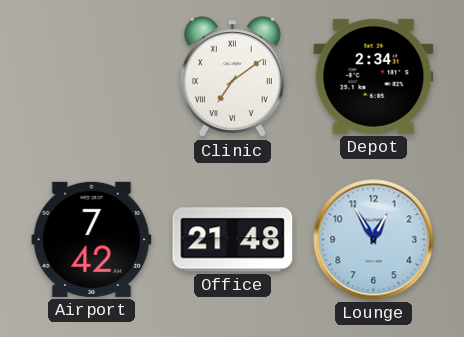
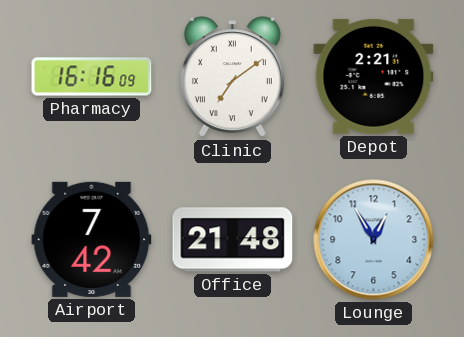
Pharmacy: none -> 16:16 (92, 77)
Depot: 2:34 -> 2:21 (374, 76)
